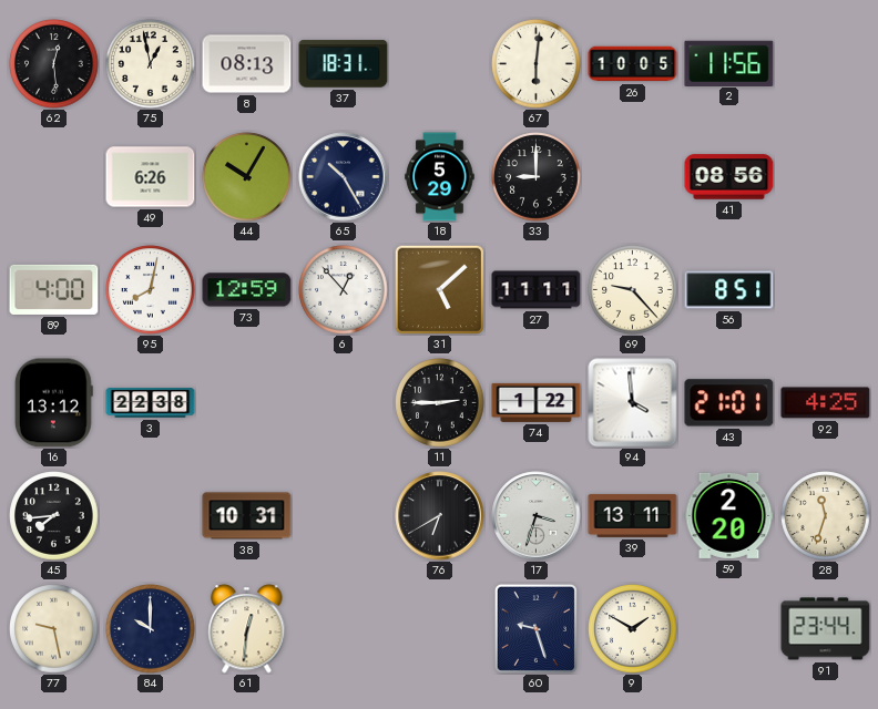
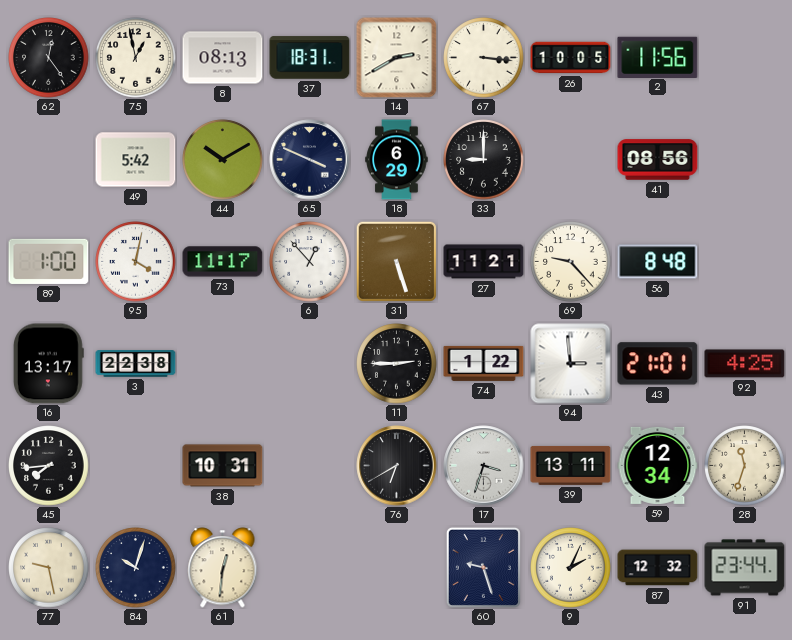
62: 12:29 -> 12:24 (49, 58)
14: none -> 2:40 (397, 58)
67: 6:01 -> 3:16 (484, 58)
49: 6:26 -> 5:42 (136, 160)
44: 10:05 -> 10:10 (223, 160)
65: 10:25 -> 3:49 (310, 160)
18: 5:29 -> 6:29 (397, 160)
89: 4:00 -> 1:00 (49, 261)
95: 8:02 -> 4:02 (136, 262)
73: 12:59 -> 11:17 (223, 262)
31: 5:08 -> 5:27 (396, 261)
27: 11:11 -> 11:21 (484, 262)
56: 8:51 -> 8:48 (658, 262)
16: 13:12 -> 13:17 (48, 364)
94: 3:59 -> 2:59 (571, 364)
59: 2:20 -> 12:34 (658, 465)
84: 10:00 -> 10:03 (136, 568)
9: 1:50 -> 2:04 (571, 568)
87: none -> 12:32 (658, 568)
